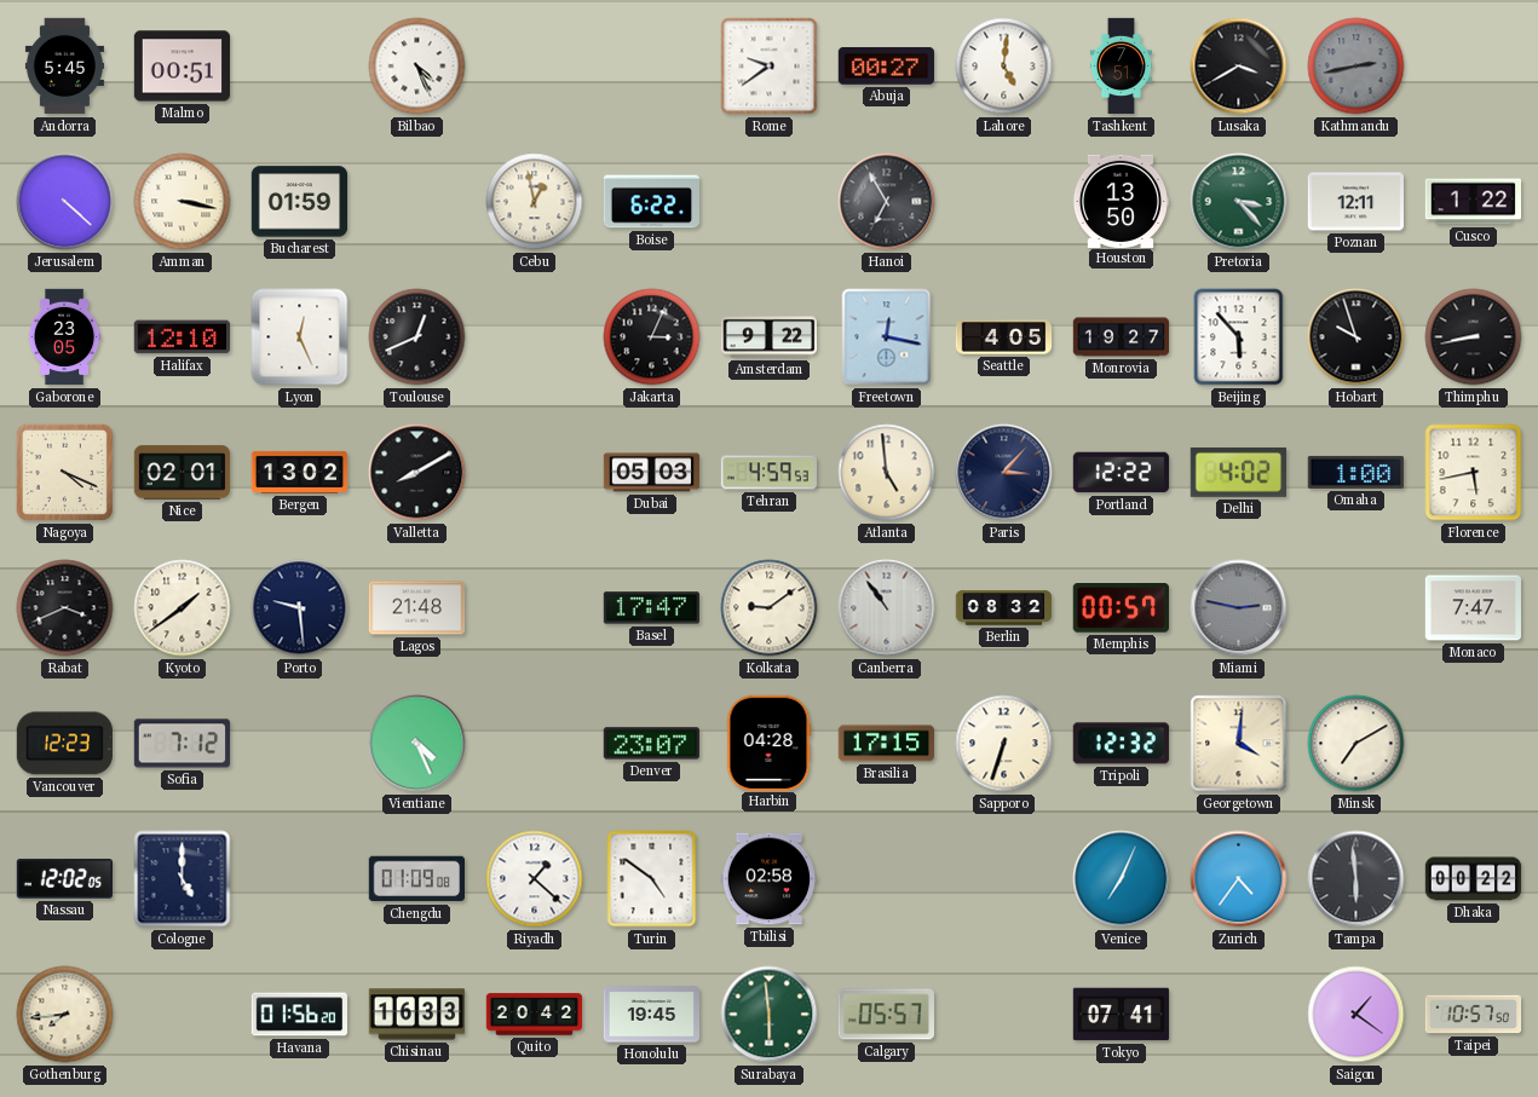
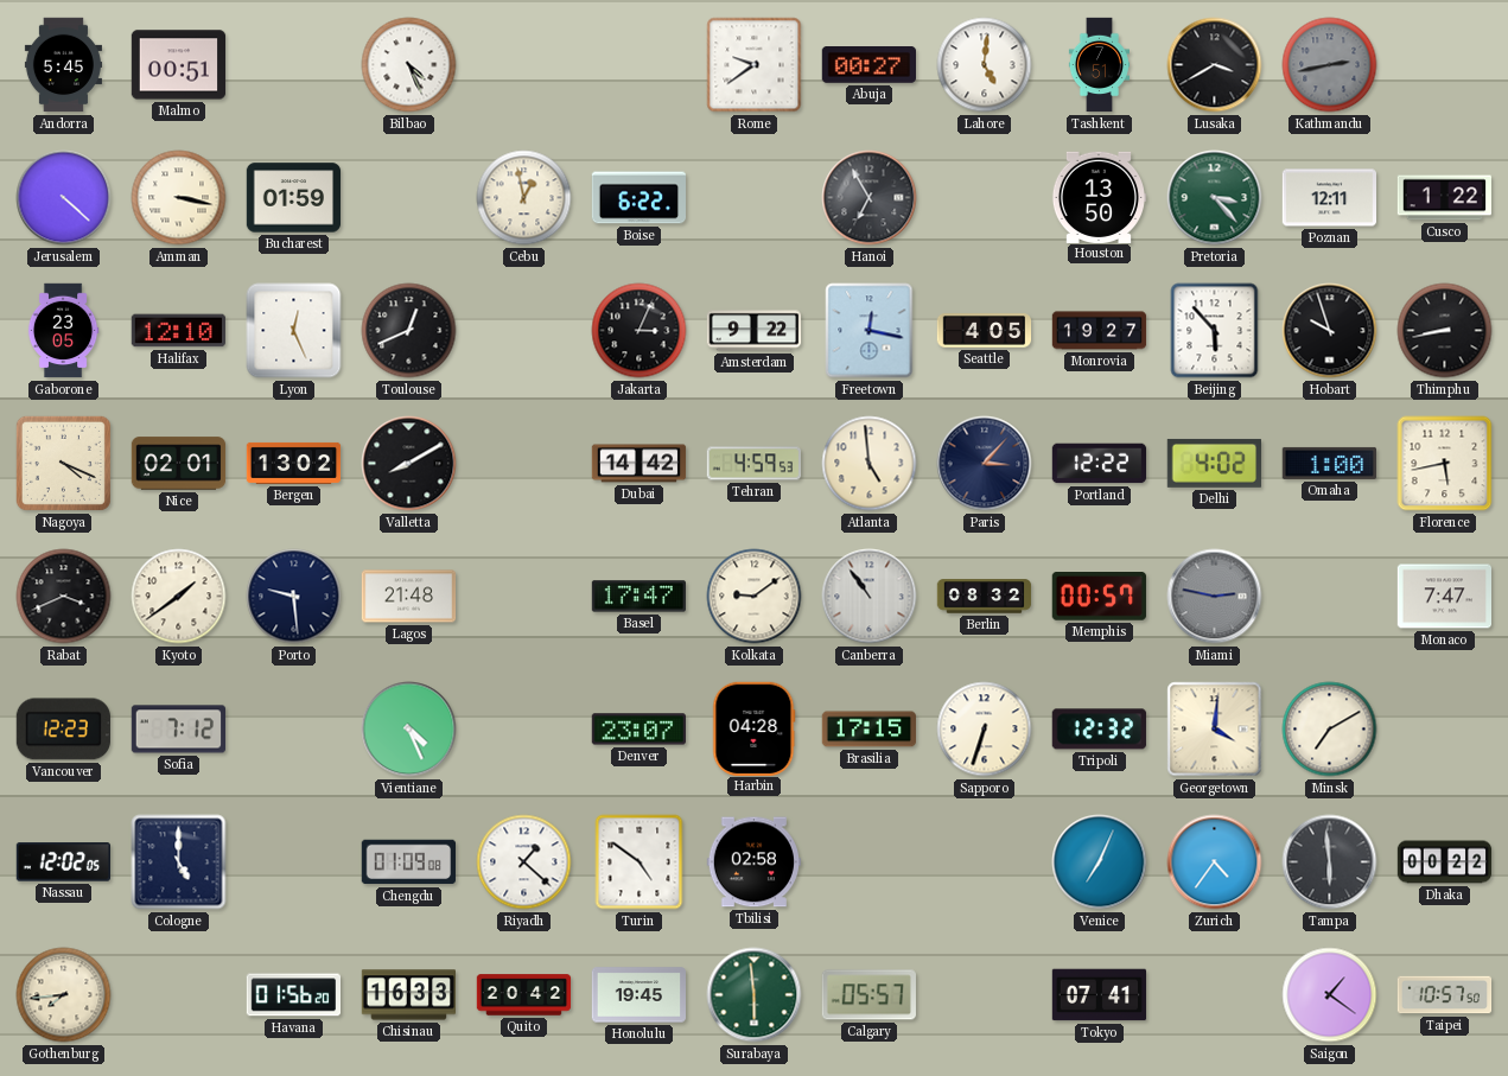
Dubai: 05:03 -> 14:42 (640, 464)
